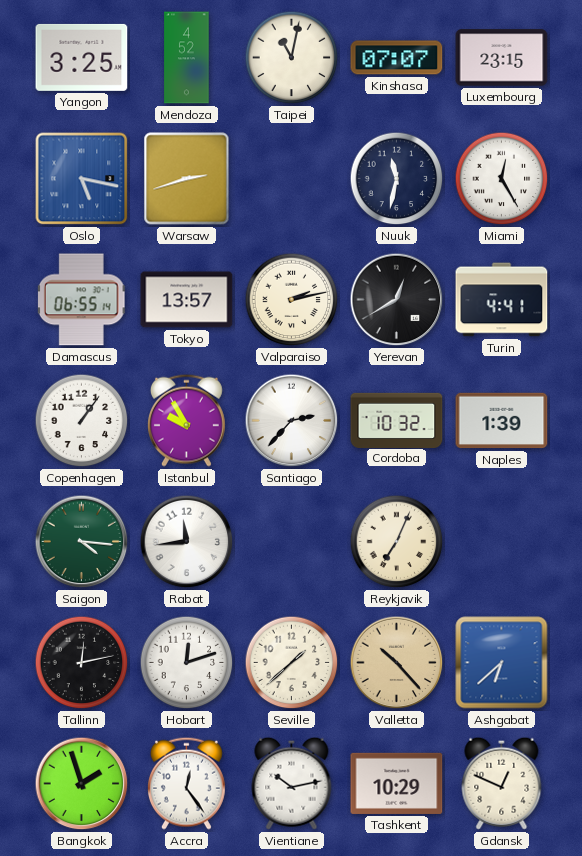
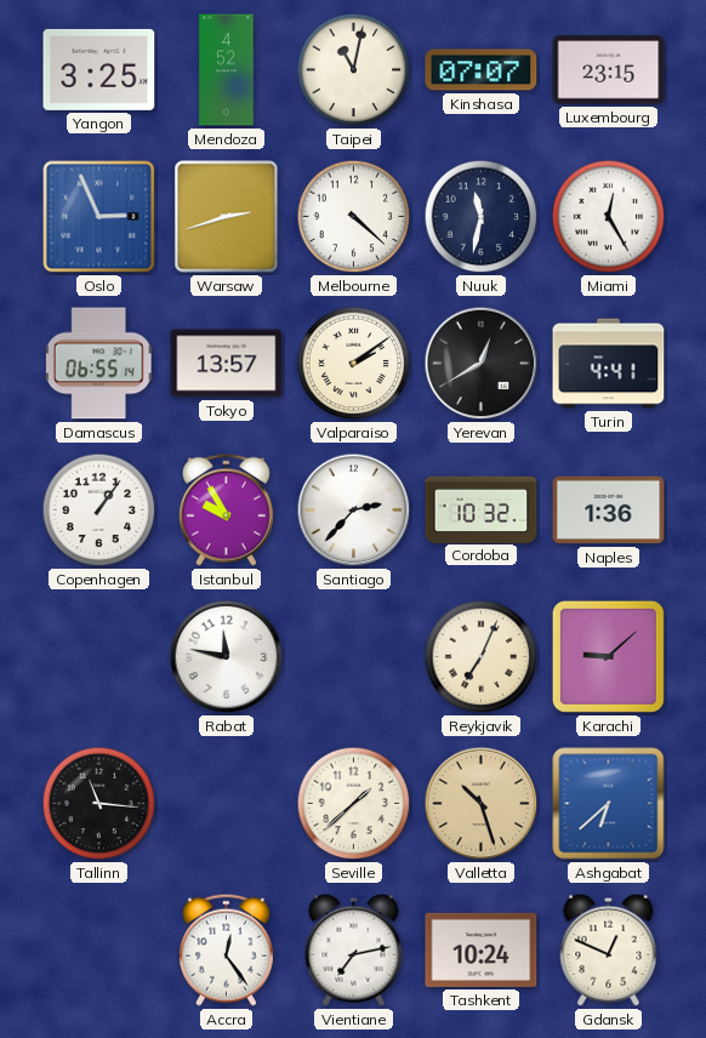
Oslo: 5:17 -> 2:56 (99, 217)
Melbourne: none -> 4:22 (354, 217)
Valparaiso: 2:13 -> 2:09 (354, 364)
Naples: 1:39 -> 1:36 (609, 511)
Saigon: 4:16 -> none (82, 542)
Rabat: 11:44 -> 11:47 (227, 657)
Karachi: none -> 9:08 (608, 656)
Tallinn: 12:13 -> 11:16 (99, 804)
Hobart: 12:12 -> none (187, 663)
Valletta: 10:23 -> 10:27 (482, 804)
Bangkok: 1:57 -> none (82, 784)
Vientiane: 10:13 -> 7:13 (354, 949)
Tashkent: 10:29 -> 10:24 (482, 949)
